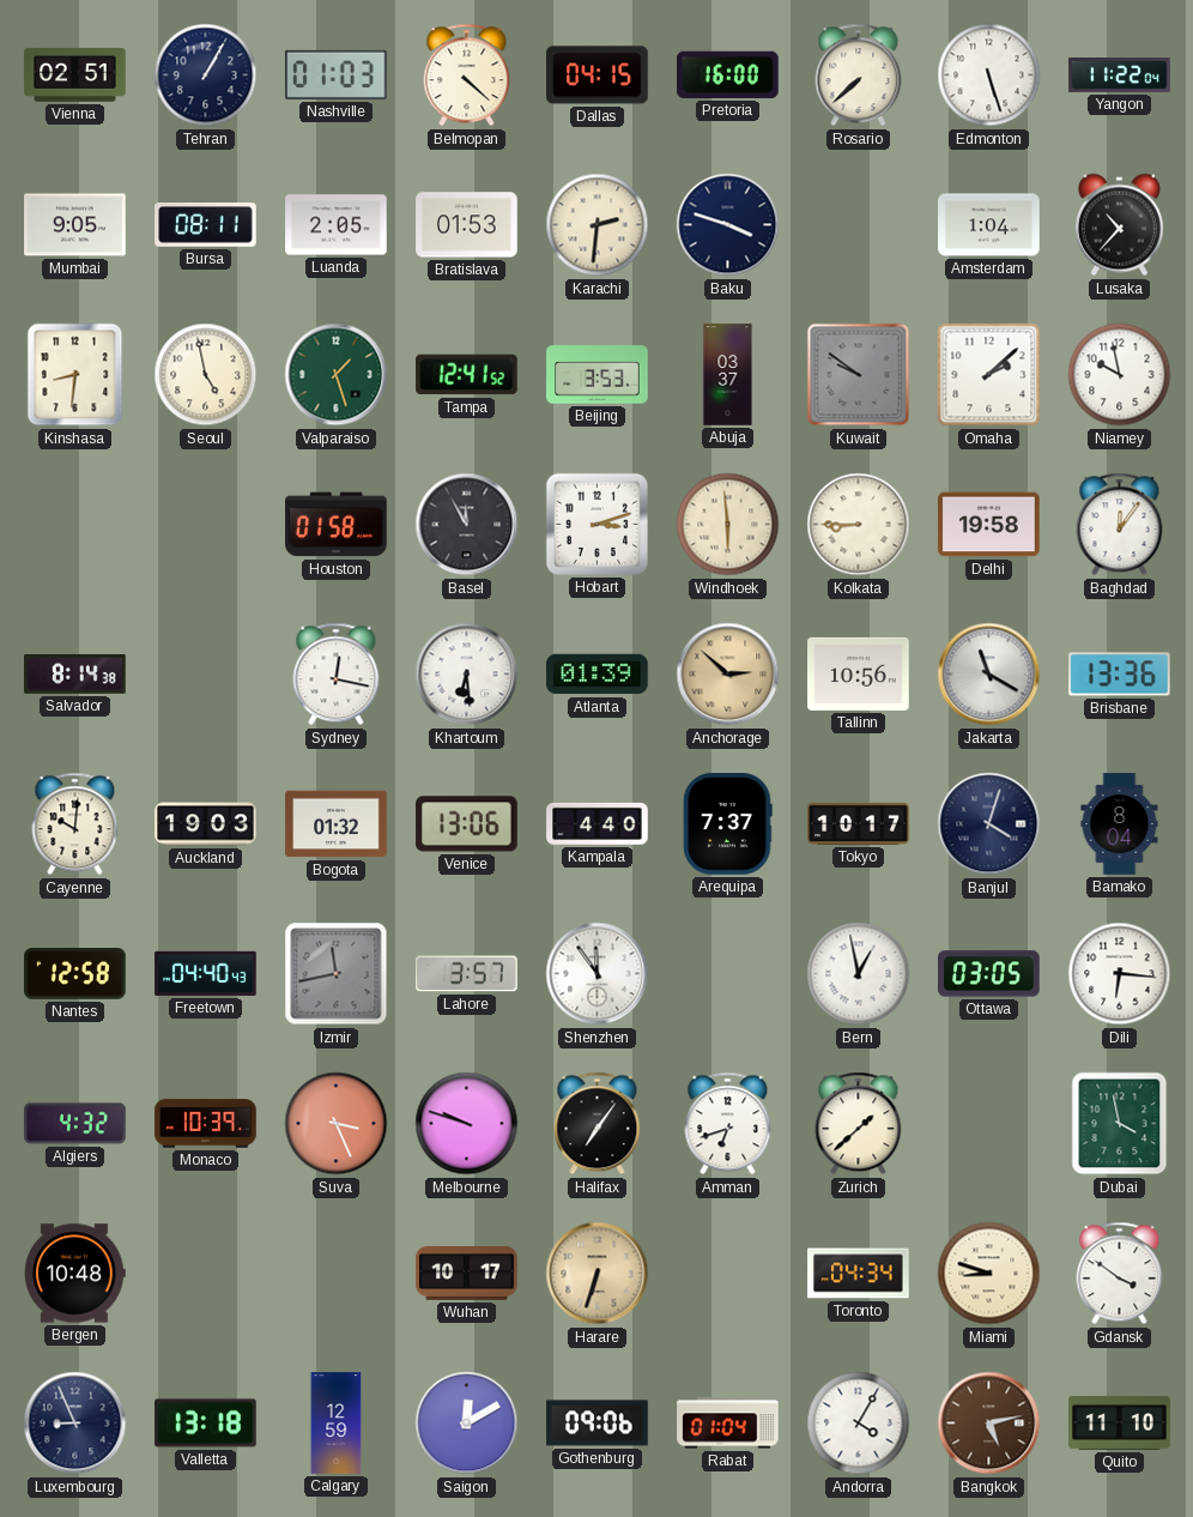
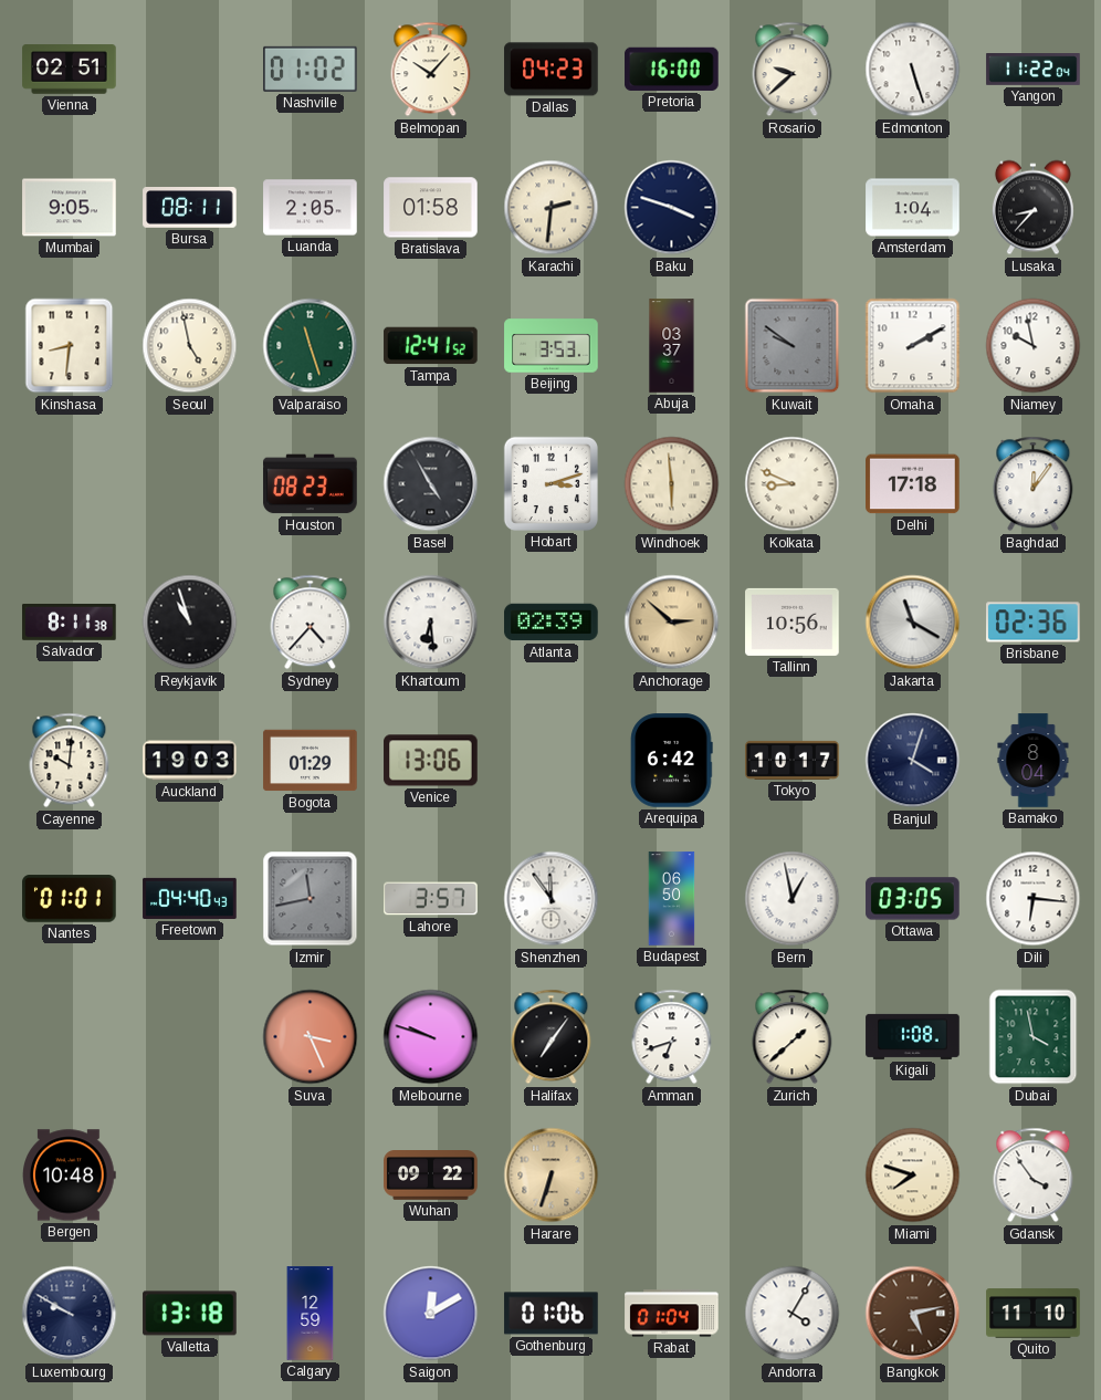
Tehran: 1:05 -> none (206, 75)
Nashville: 01:03 -> 01:02 (311, 69)
Belmopan: 4:22 -> 10:07 (431, 70)
Dallas: 04:15 -> 04:23 (552, 70)
Rosario: 7:38 -> 9:38 (793, 70)
Bratislava: 01:53 -> 01:58 (431, 208)
Lusaka: 10:37 -> 8:37 (1032, 208)
Valparaiso: 1:27 -> 11:27 (311, 346)
Omaha: 2:08 -> 2:10 (913, 346)
Houston: 01:58 -> 08:23 (311, 484)
Basel: 11:55 -> 4:55 (431, 484)
Kolkata: 8:45 -> 8:49 (793, 484)
Delhi: 19:58 -> 17:18 (913, 484)
Salvador: 8:14 -> 8:11 (70, 621)
Reykjavik: none -> 10:57 (190, 623)
Sydney: 12:17 -> 4:37 (311, 623)
Atlanta: 01:39 -> 02:39 (552, 623)
Brisbane: 13:36 -> 02:36 (1034, 623)
Bogota: 01:32 -> 01:29 (311, 761)
Kampala: 4:40 -> none (598, 823)
Arequipa: 7:37 -> 6:42 (672, 761)
Nantes: 12:58 -> 01:01 (70, 899)
Budapest: none -> 06:50 (672, 899)
Algiers: 4:32 -> none (75, 1124)
Monaco: 10:39 -> none (206, 1124)
Kigali: none -> 1:08 (913, 1036)
Wuhan: 10:17 -> 09:22 (431, 1176)
Toronto: 04:34 -> none (859, 1274)
Miami: 8:48 -> 7:48 (913, 1176)
Gdansk: 3:51 -> 3:54 (1034, 1176)
Luxembourg: 8:56 -> 9:50 (70, 1314)
Gothenburg: 09:06 -> 01:06 (552, 1314)
